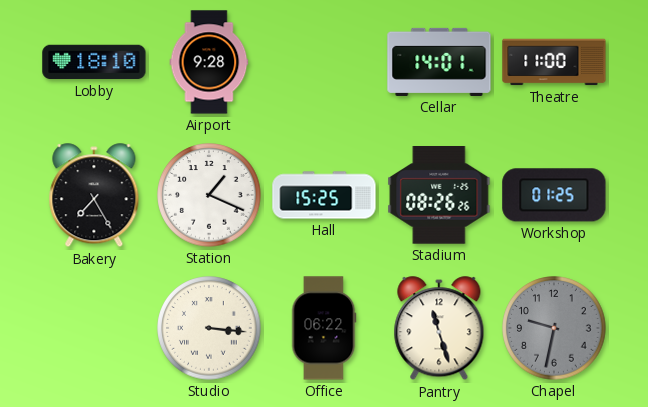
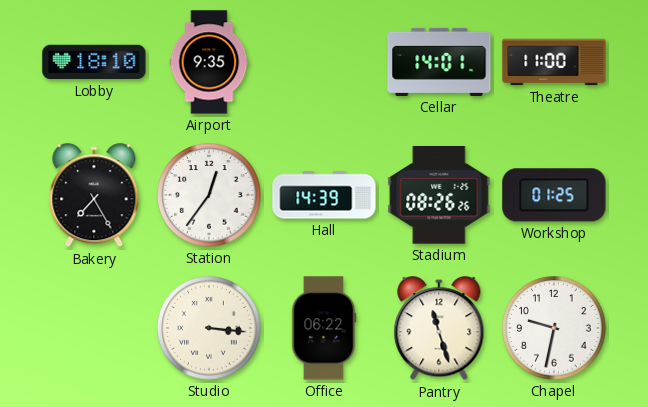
Airport: 9:28 -> 9:35 (209, 62)
Station: 1:19 -> 12:36 (209, 195)
Hall: 15:25 -> 14:39 (324, 195)
Chapel dial: grey -> white (554, 328)
